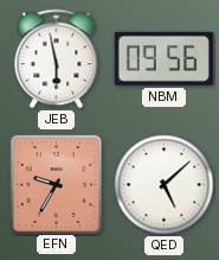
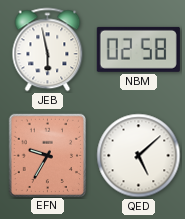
NBM: 09:56 -> 02:58 (138, 49)
